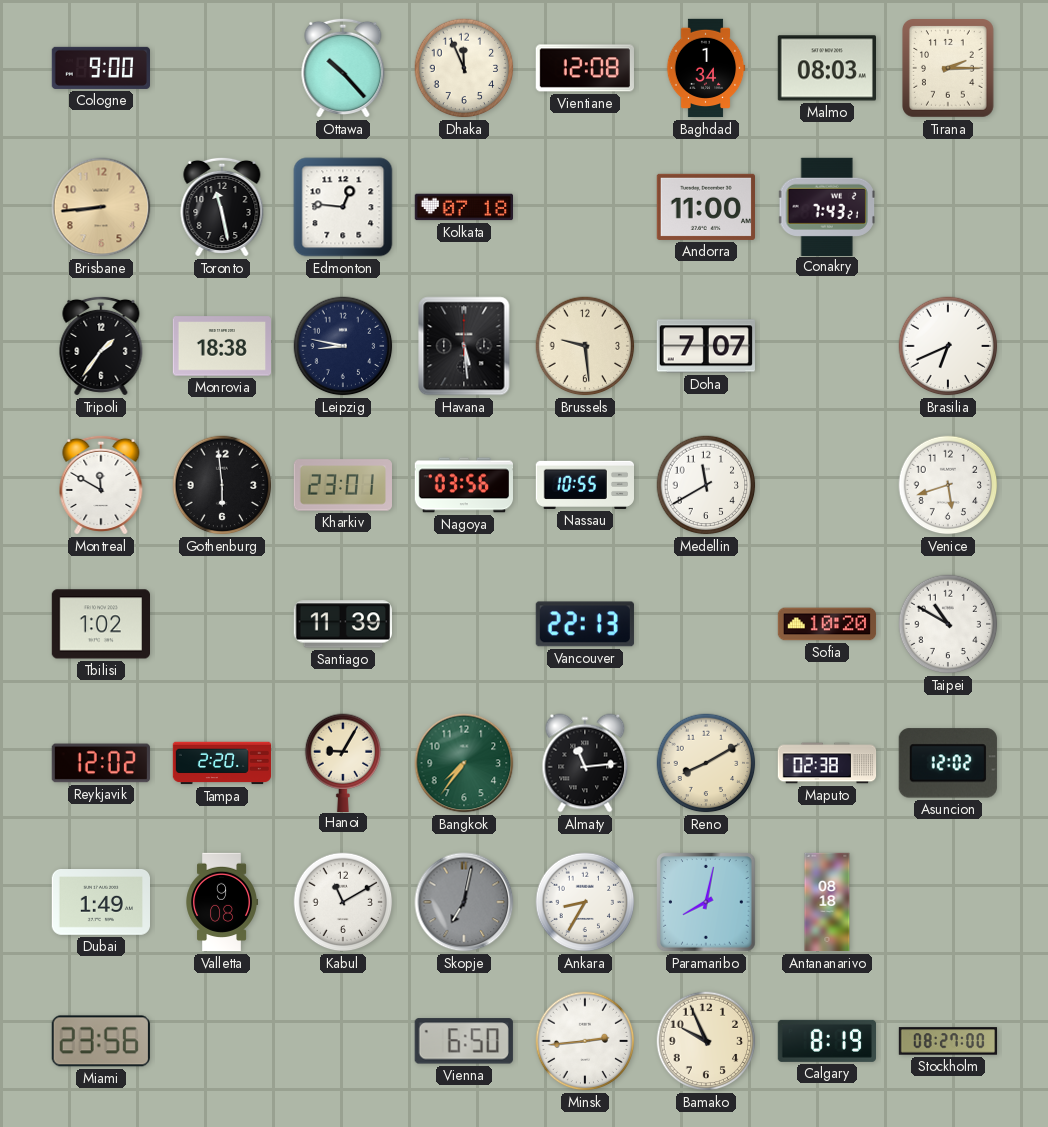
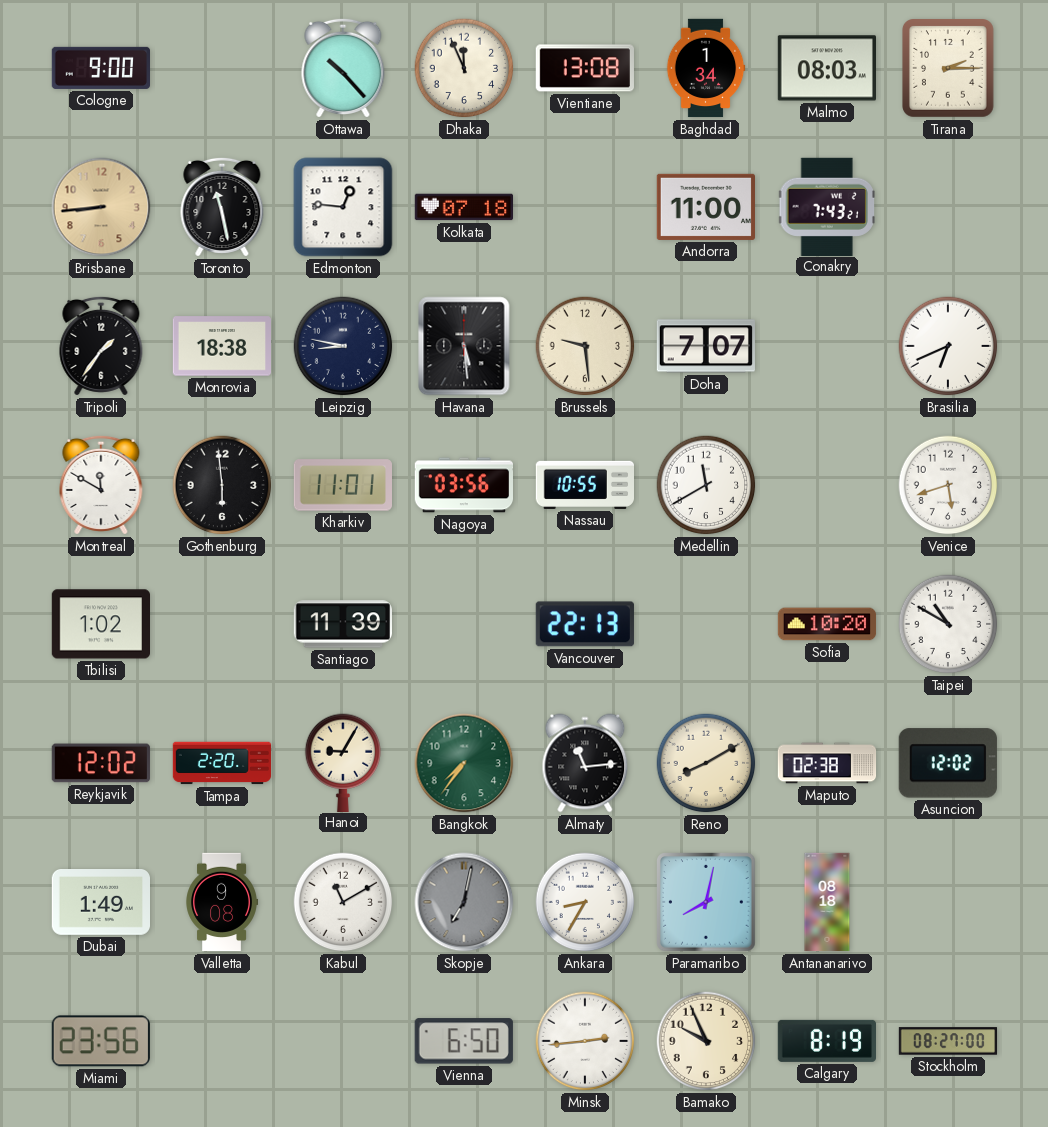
Vientiane: 12:08 -> 13:08 (585, 68)
Kharkiv: 23:01 -> 11:01 (342, 485)
